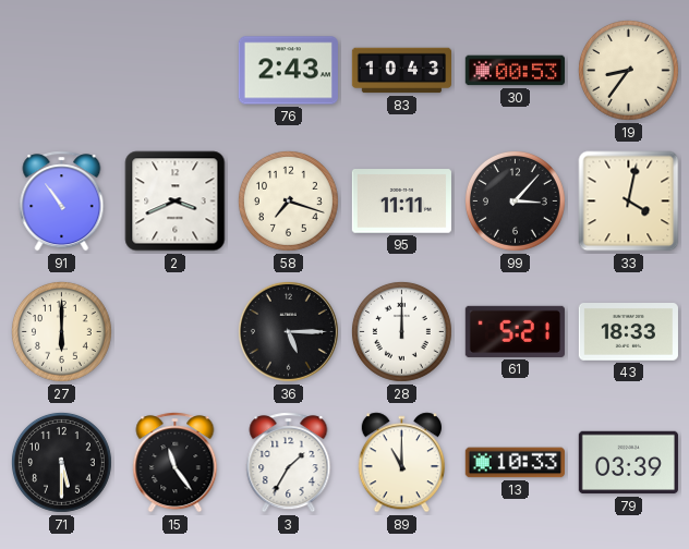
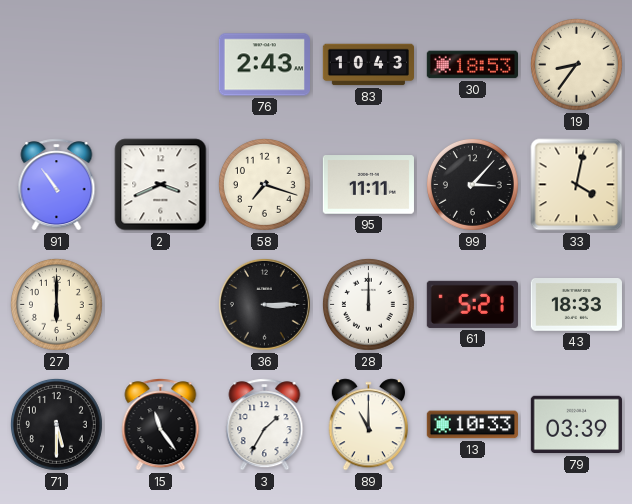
30: 00:53 -> 18:53 (472, 65)
36: 5:15 -> 3:15 (264, 304)
